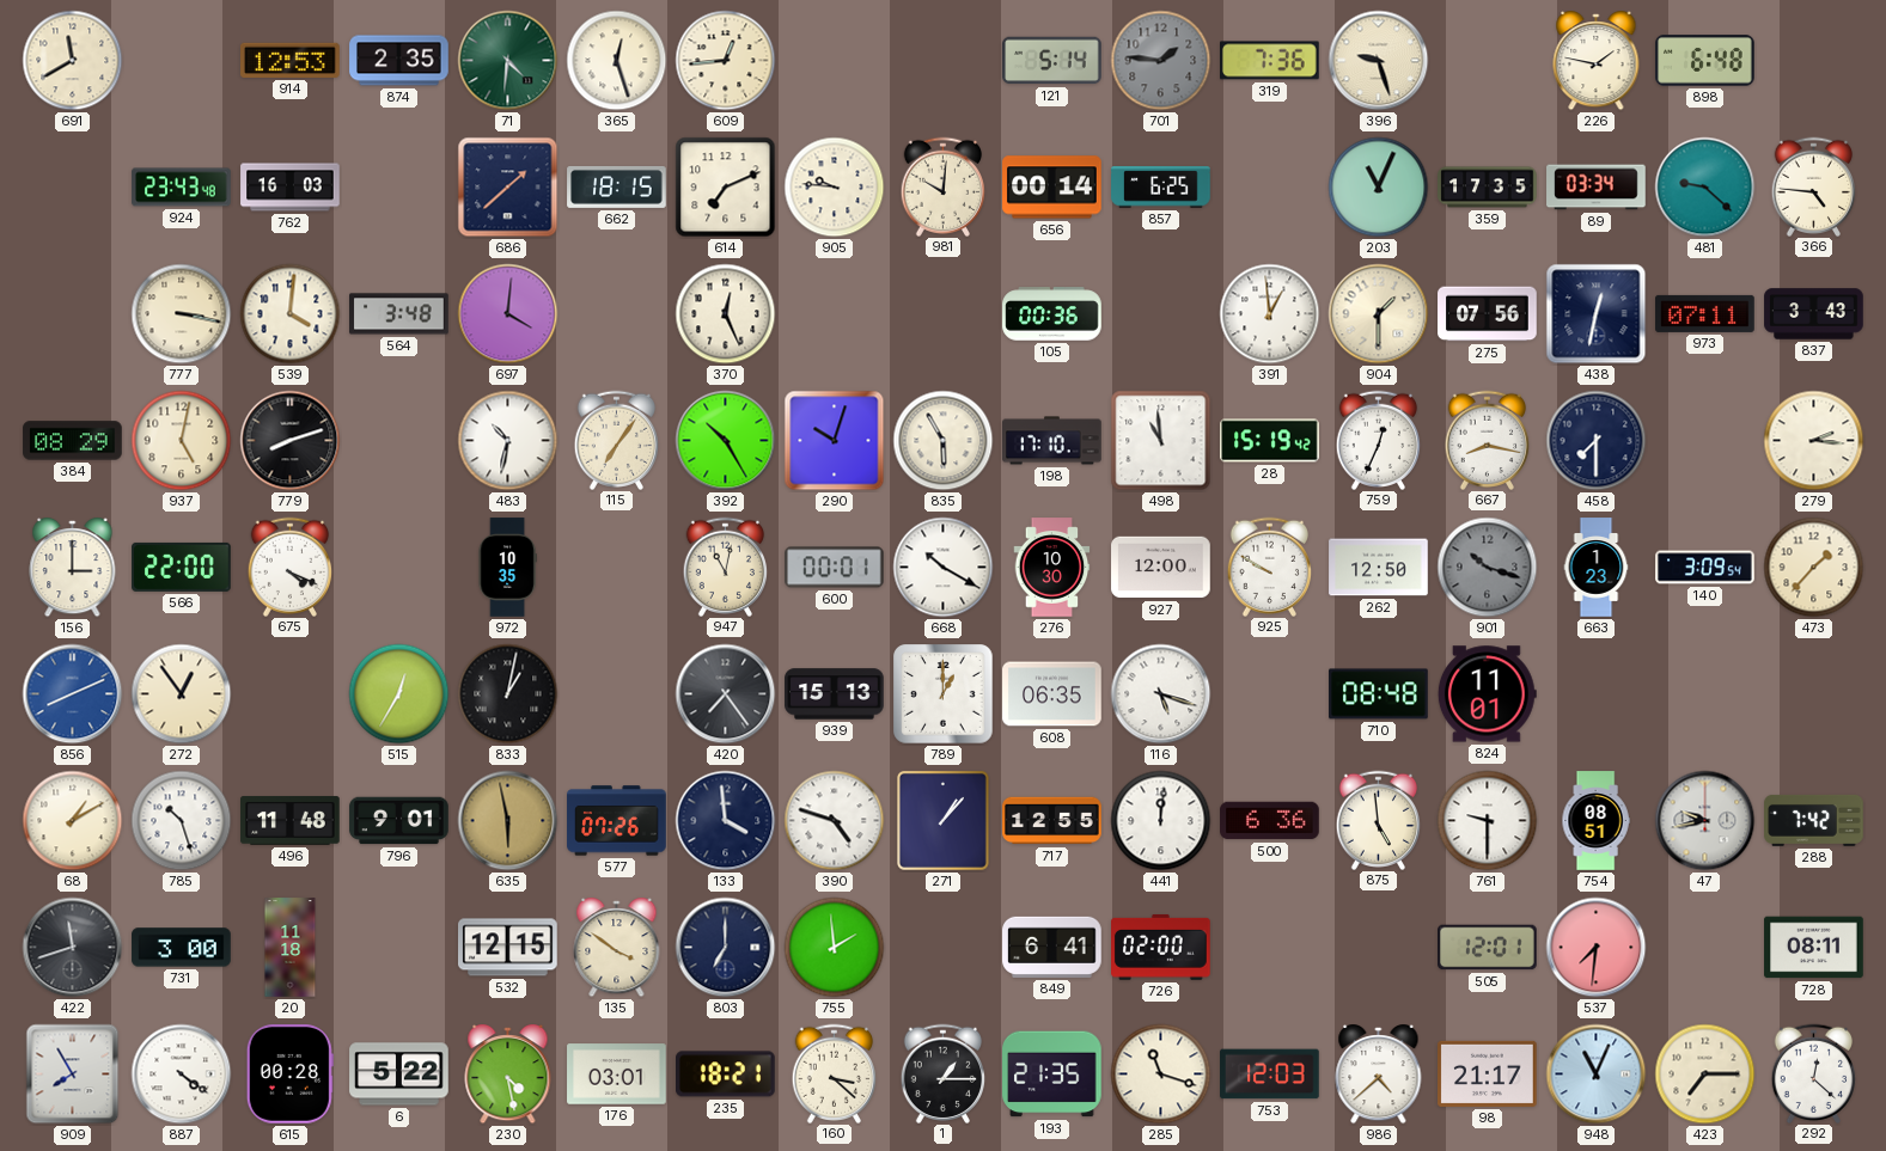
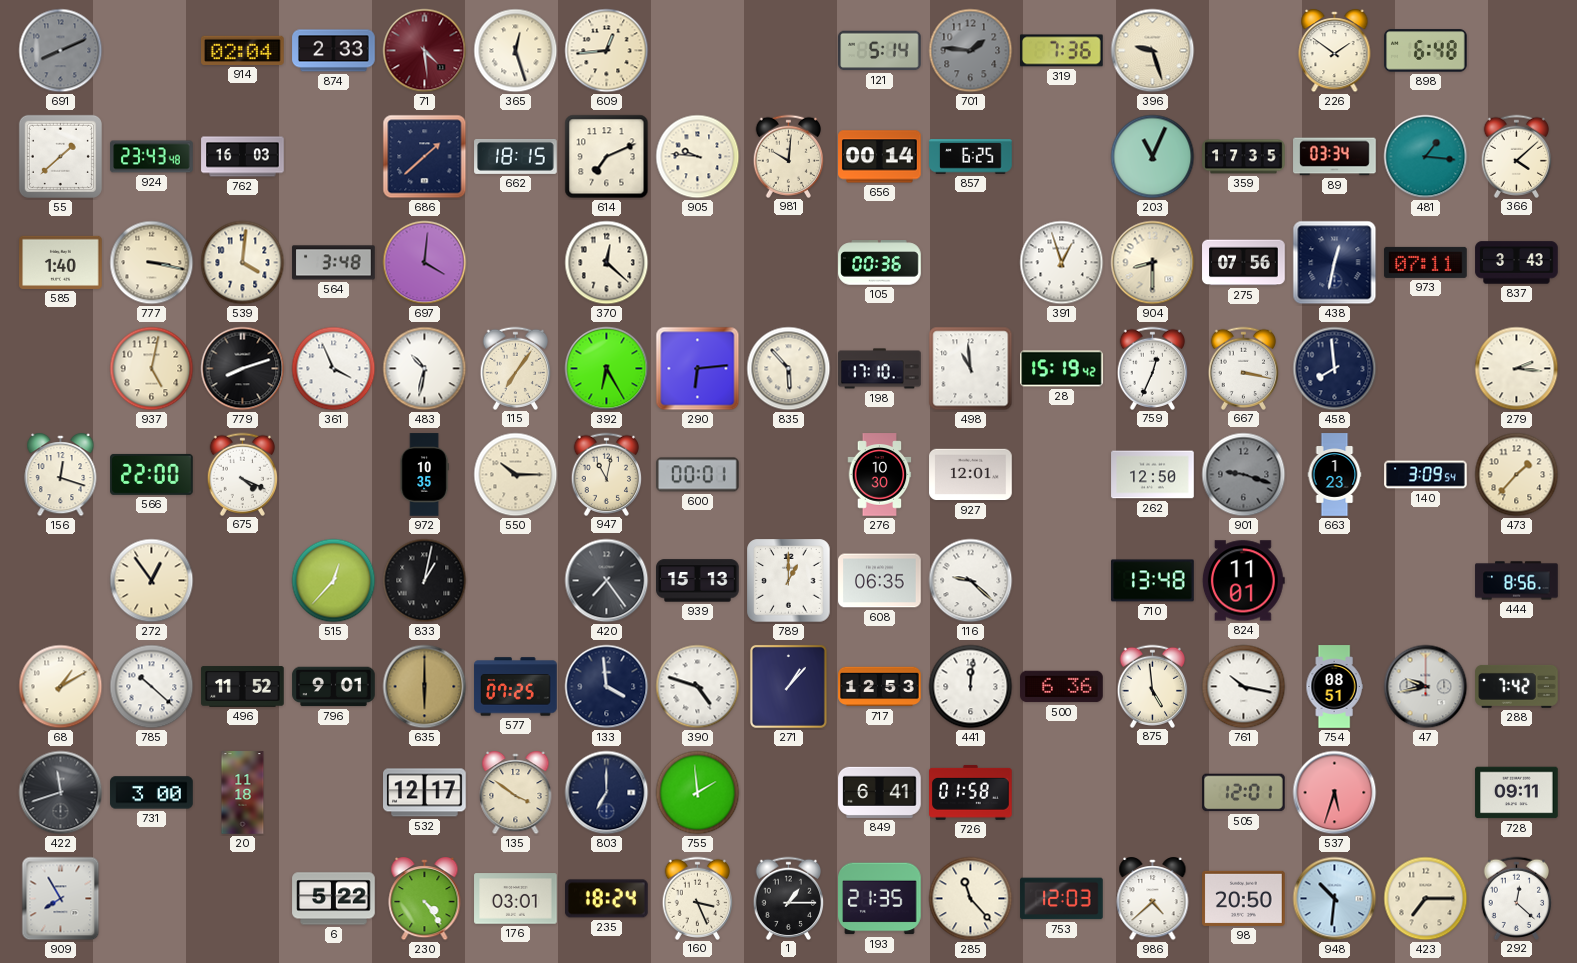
691: 11:40 -> 8:11 (61, 51)
691 dial: cream -> grey (61, 51)
914: 12:53 -> 02:04 (243, 50)
874: 2:35 -> 2:33 (334, 51)
71: 4:31 -> 4:29 (425, 51)
71 dial: green -> burgundy (425, 51)
226: 1:47 -> 1:51 (1335, 52)
55: none -> 1:38 (60, 156)
481: 9:22 -> 1:16 (1426, 157)
366: 4:46 -> 4:08 (1517, 156)
585: none -> 1:40 (61, 262)
370: 12:26 -> 12:22 (607, 263)
391: 12:59 -> 12:57 (1062, 263)
904: 1:30 -> 8:30 (1153, 263)
384: 08:29 -> none (73, 441)
361: none -> 3:56 (334, 369)
392: 10:25 -> 6:25 (607, 369)
290: 10:03 -> 6:14 (698, 369)
835: 5:55 -> 5:53 (789, 369)
667: 8:17 -> 3:17 (1244, 368)
458: 7:30 -> 7:59 (1335, 369)
156: 3:00 -> 12:18 (61, 476)
550: none -> 10:15 (516, 475)
668: 10:20 -> none (944, 568)
927: 12:00 -> 12:01 (971, 475)
925: 9:50 -> none (1270, 567)
901: 10:18 -> 9:18 (1244, 475)
856: 8:11 -> none (73, 694)
515: 12:35 -> 12:37 (334, 581)
116: 5:18 -> 9:22 (971, 581)
710: 08:48 -> 13:48 (1153, 581)
444: none -> 8:56 (1517, 581)
785: 10:27 -> 10:22 (152, 687)
496: 11:48 -> 11:52 (243, 687)
635: 5:58 -> 6:00 (425, 687)
577: 07:26 -> 07:25 (516, 687)
717: 12:55 -> 12:53 (880, 687)
761: 9:30 -> 10:17 (1244, 687)
532: 12:15 -> 12:17 (425, 793)
726: 02:00 -> 01:58 (971, 792)
537: 7:31 -> 5:33 (1335, 793)
728: 08:11 -> 09:11 (1517, 793)
887: 4:21 -> none (182, 1075)
615: 00:28 -> none (289, 1075)
230: 4:28 -> 4:24 (425, 900)
235: 18:21 -> 18:24 (607, 899)
160: 3:22 -> 3:26 (698, 898)
285: 11:18 -> 11:23 (971, 899)
98: 21:17 -> 20:50 (1244, 898)
948: 11:04 -> 10:31 (1335, 899)
